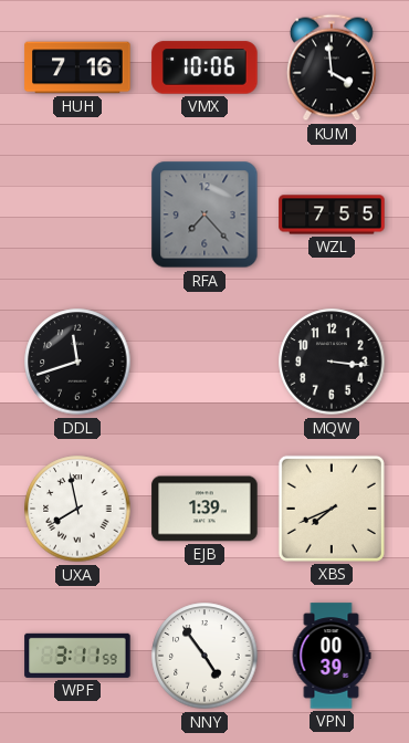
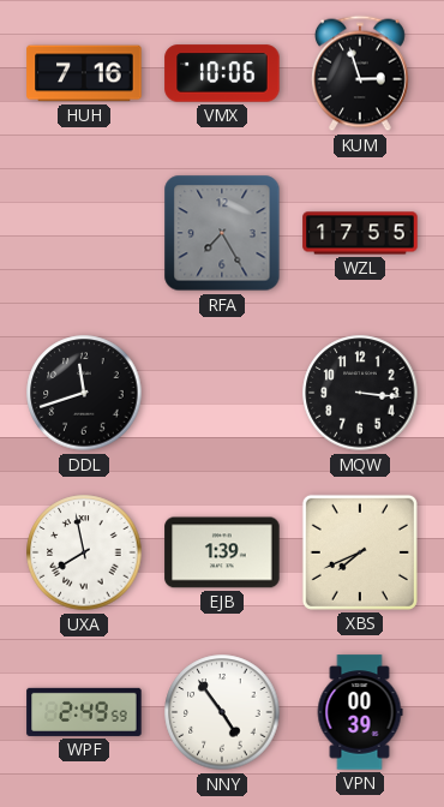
KUM: 3:59 -> 2:57 (360, 73)
RFA: 7:23 -> 7:25 (222, 233)
WZL: 7:55 -> 17:55 (360, 233)
WPF: 3:11 -> 2:49 (84, 712)
